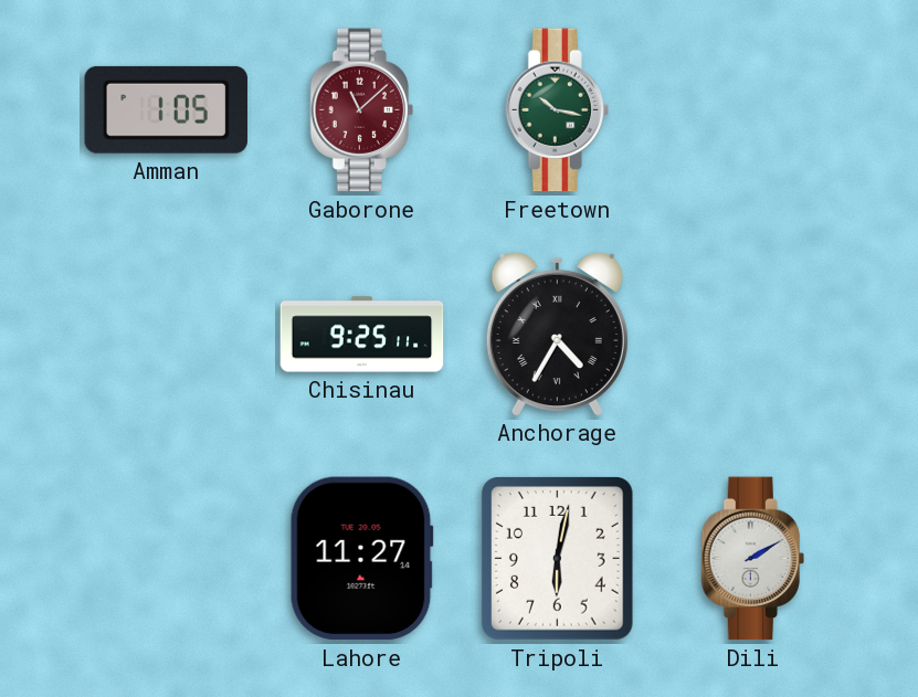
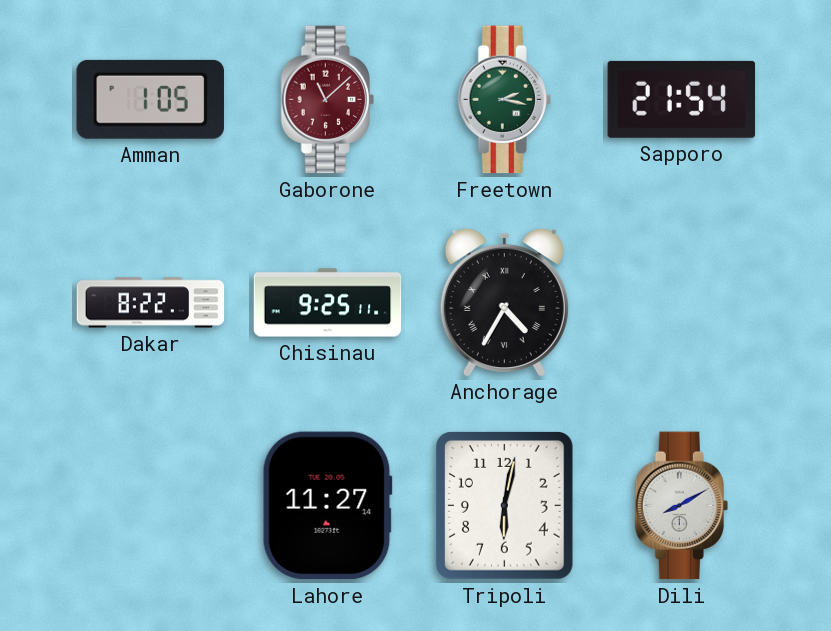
Freetown: 10:17 -> 2:17 (504, 100)
Sapporo: none -> 21:54 (682, 99)
Dakar: none -> 8:22 (151, 303)
Dili: 2:10 -> 8:10 (681, 506)
